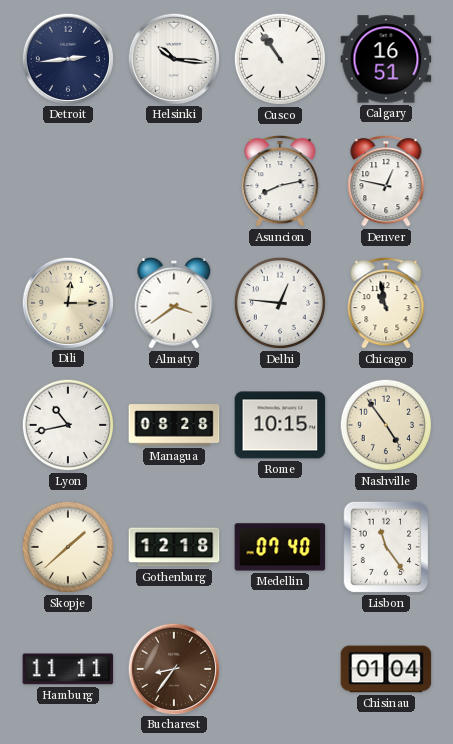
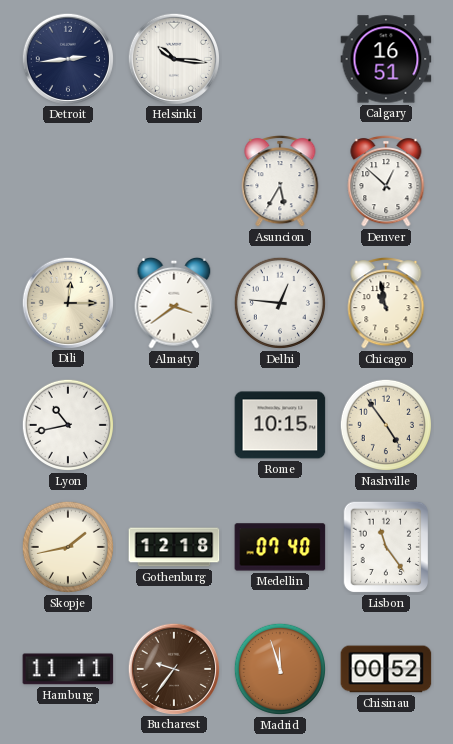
Cusco: 10:54 -> none (280, 59)
Asuncion: 8:13 -> 5:35 (280, 181)
Denver: 12:47 -> 12:52 (386, 181)
Managua: 08:28 -> none (174, 425)
Skopje: 1:38 -> 1:43 (68, 547)
Bucharest: 8:36 -> 9:36 (173, 668)
Madrid: none -> 11:57 (280, 669)
Chisinau: 01:04 -> 00:52 (386, 669)
